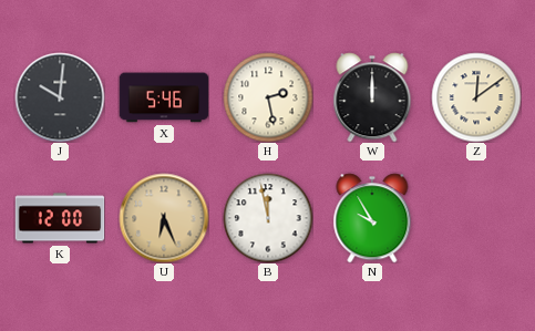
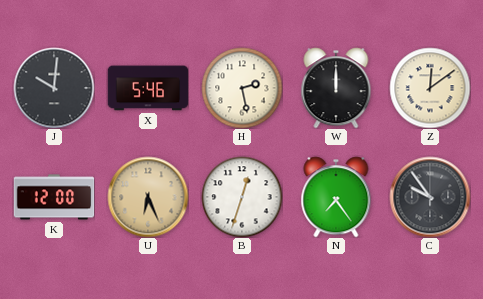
B: 11:58 -> 12:33 (242, 197)
N: 9:55 -> 7:24 (336, 197)
C: none -> 9:54 (430, 197)
